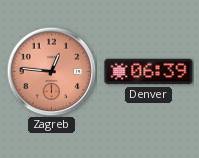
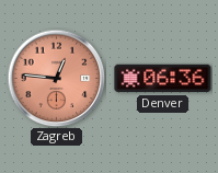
Denver: 06:39 -> 06:36 (163, 79)
